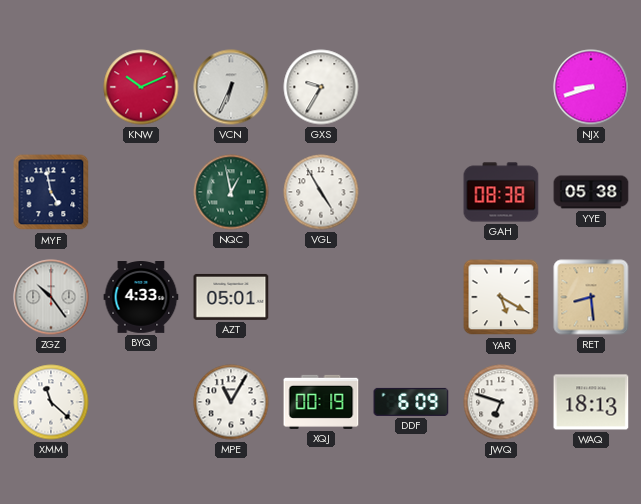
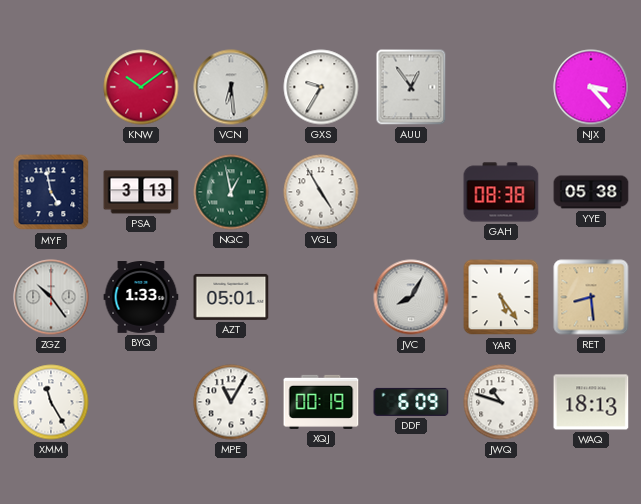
KNW: 10:11 -> 10:09 (141, 87)
VCN: 6:34 -> 6:29 (231, 87)
AUU: none -> 12:54 (411, 87)
NJX: 8:42 -> 3:23 (591, 87)
PSA: none -> 3:13 (141, 192)
BYQ: 4:33 -> 1:33 (141, 298)
JVC: none -> 8:05 (411, 297)
YAR: 5:20 -> 5:24 (501, 297)
XMM: 11:22 -> 11:25 (51, 402)
JWQ: 6:48 -> 10:48 (501, 402)
